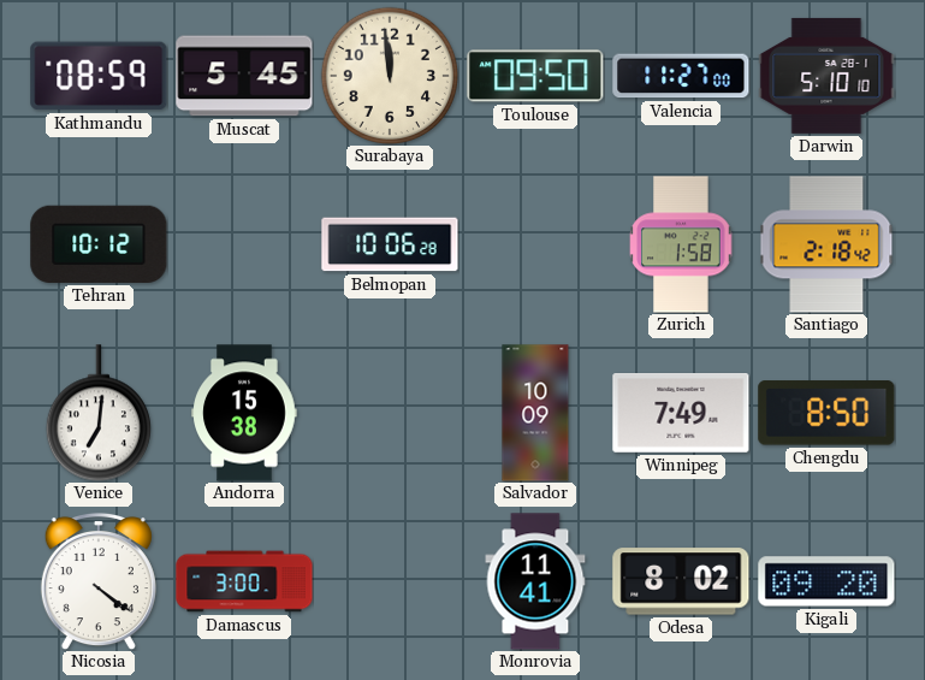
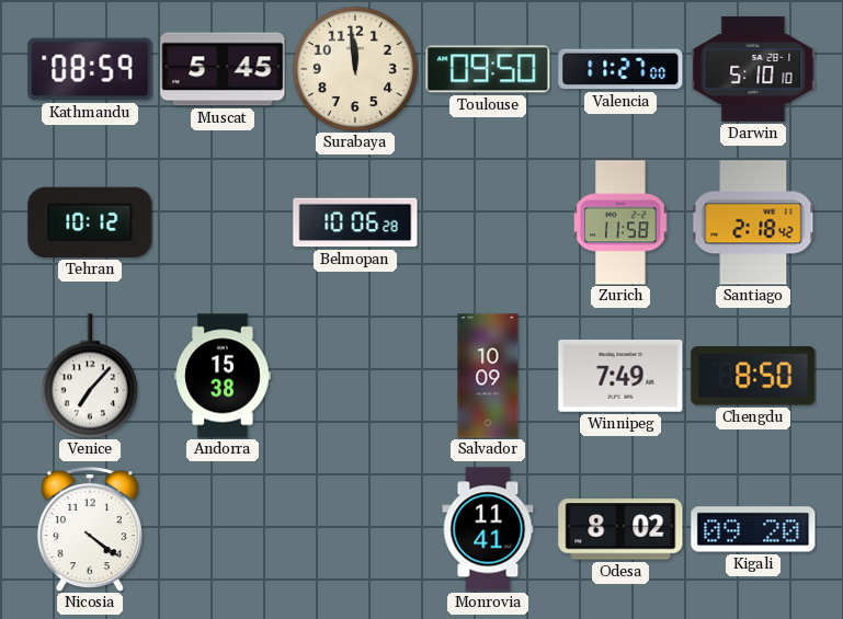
Zurich: 1:58 -> 11:58 (620, 222)
Venice: 7:01 -> 7:07 (90, 376)
Damascus: 3:00 -> none (244, 581)
